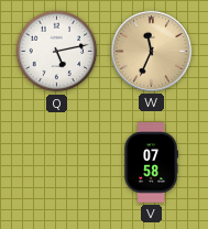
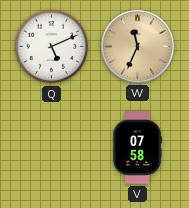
Q: 5:13 -> 5:11 (52, 47)
